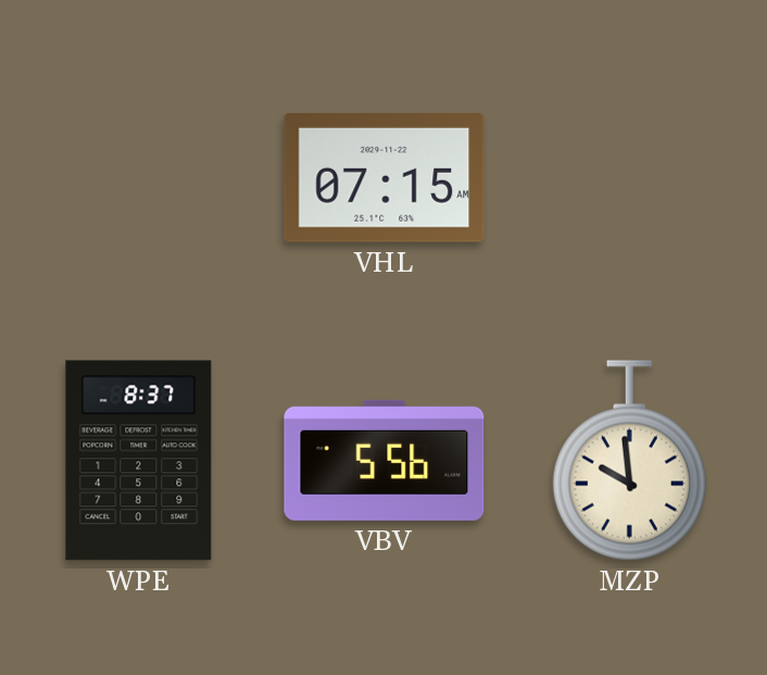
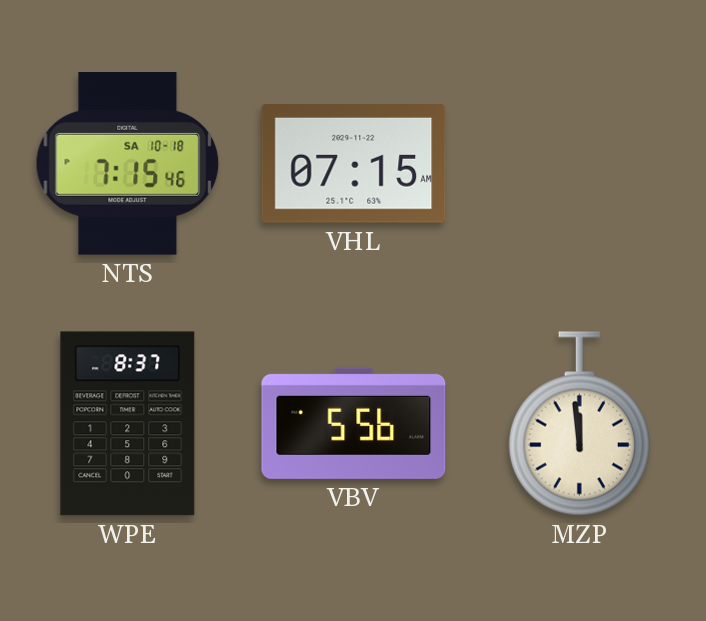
NTS: none -> 7:15 (128, 164)
MZP: 9:59 -> 11:59 (579, 424)
